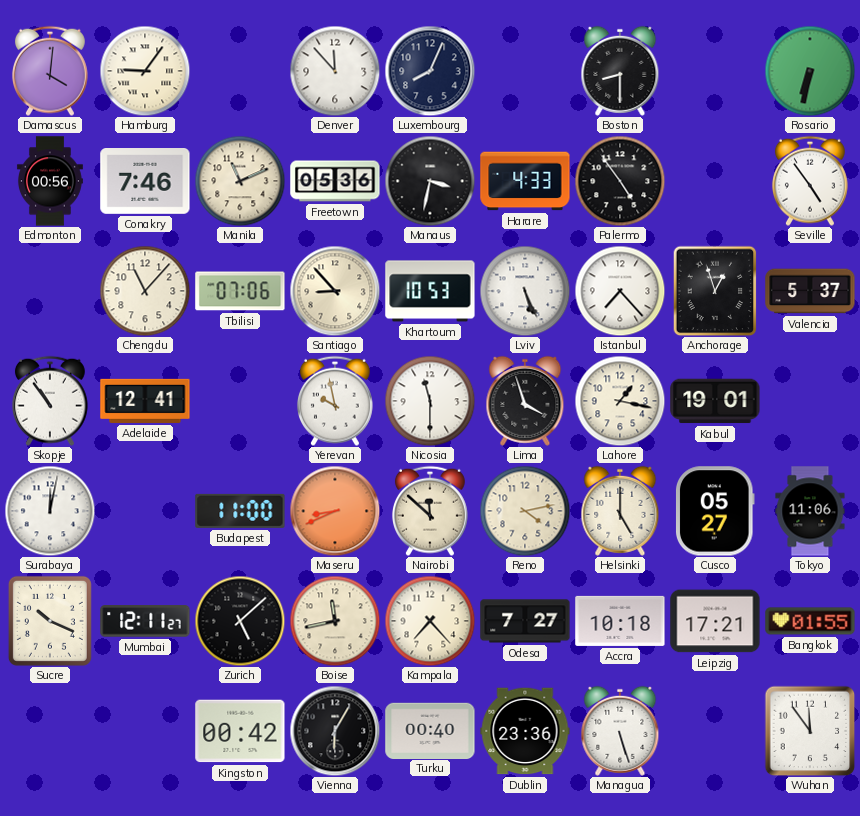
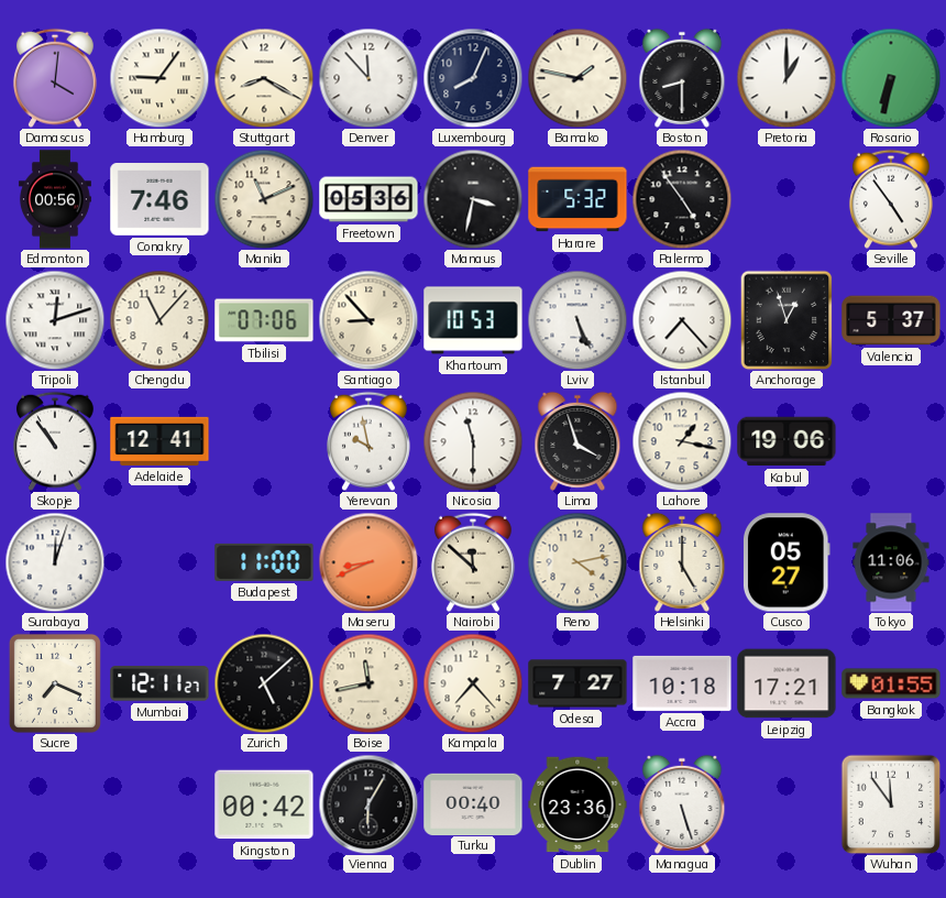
Stuttgart: none -> 8:20 (264, 78)
Bamako: none -> 1:47 (577, 78)
Pretoria: none -> 1:00 (787, 78)
Harare: 4:33 -> 5:32 (577, 199)
Tripoli: none -> 12:12 (55, 320)
Kabul: 19:01 -> 19:06 (787, 441)
Surabaya: 12:02 -> 12:03 (55, 562)
Sucre: 10:19 -> 7:19 (55, 683)
